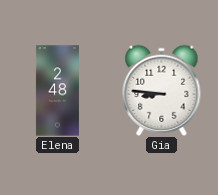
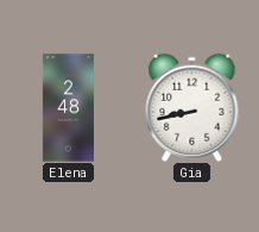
Gia: 8:46 -> 8:43 (192, 107)
